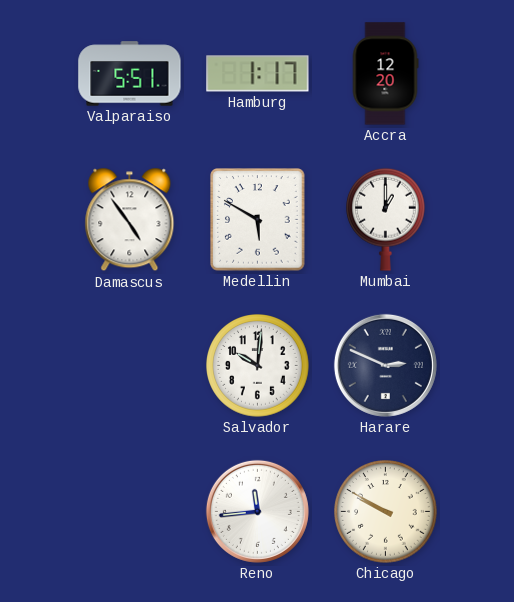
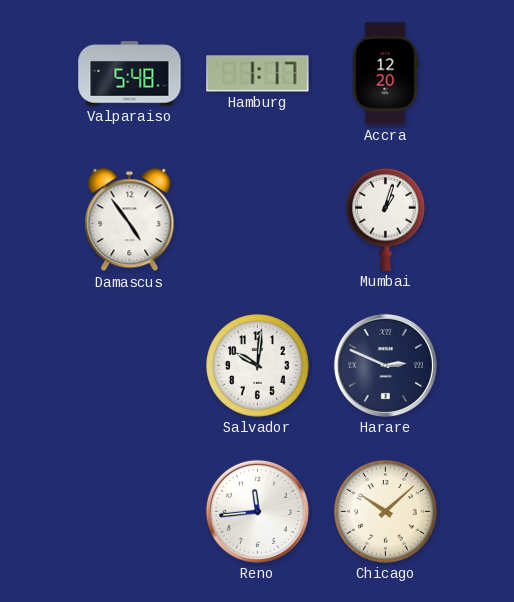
Valparaiso: 5:51 -> 5:48 (130, 74)
Medellin: 5:50 -> none (258, 220)
Mumbai: 1:00 -> 1:03 (386, 219)
Chicago: 9:50 -> 10:08 (386, 512)
